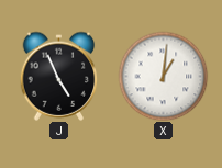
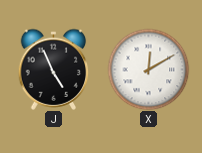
X: 1:01 -> 12:10 (148, 69)
